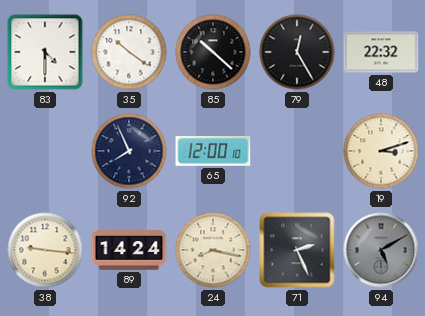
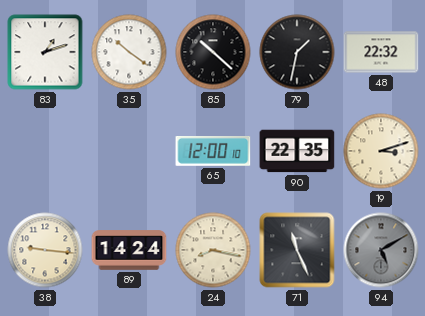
83: 4:30 -> 1:12 (45, 52)
79: 12:25 -> 1:32 (297, 52)
92: 7:56 -> none (129, 151)
90: none -> 22:35 (297, 151)
71: 2:26 -> 11:26 (297, 250)
